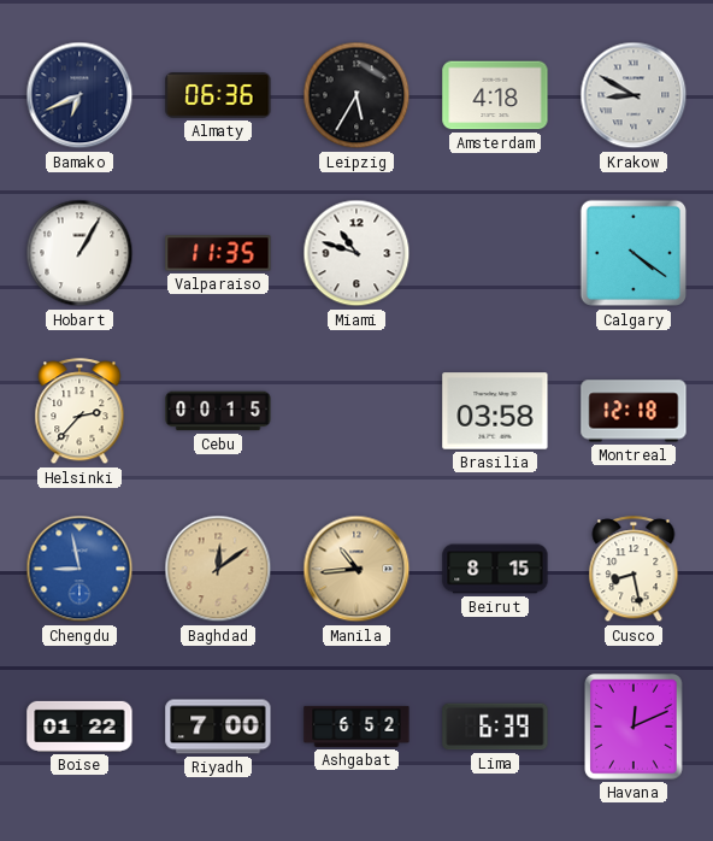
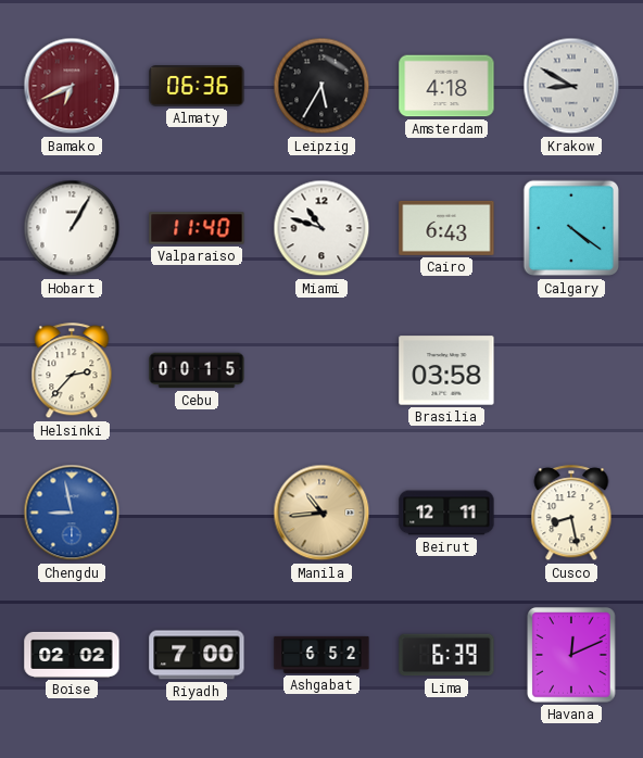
Bamako dial: navy -> burgundy (72, 86)
Valparaiso: 11:35 -> 11:40 (197, 228)
Cairo: none -> 6:43 (446, 228)
Montreal: 12:18 -> none (634, 411)
Baghdad: 12:09 -> none (218, 569)
Beirut: 8:15 -> 12:11 (446, 513)
Boise: 01:22 -> 02:02 (72, 655)
